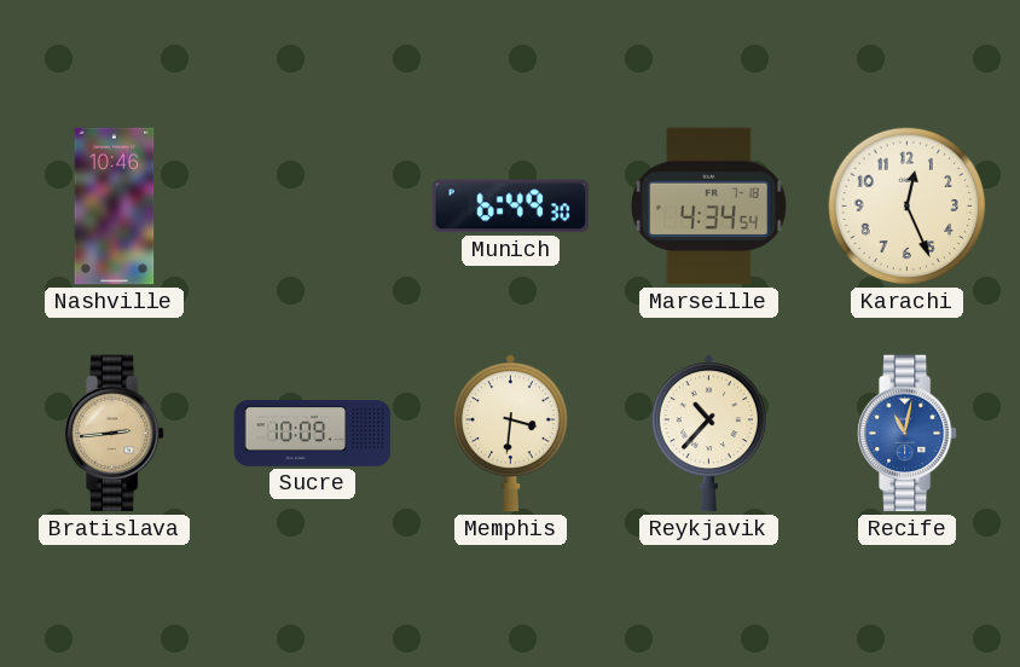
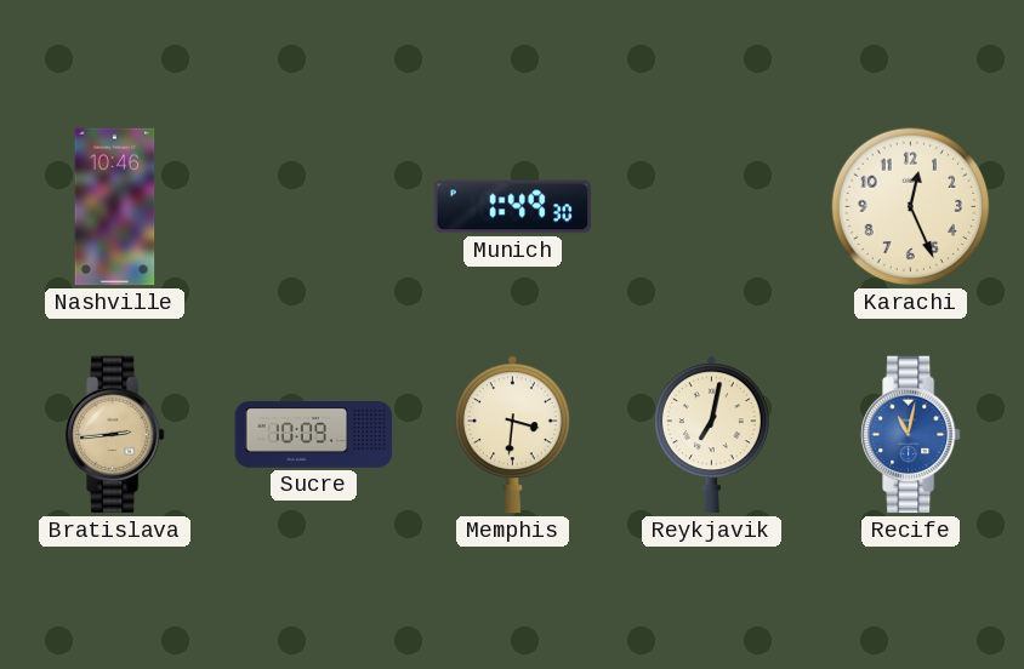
Munich: 6:49 -> 1:49 (513, 207)
Marseille: 4:34 -> none (709, 207)
Reykjavik: 10:37 -> 7:02 (711, 435)
